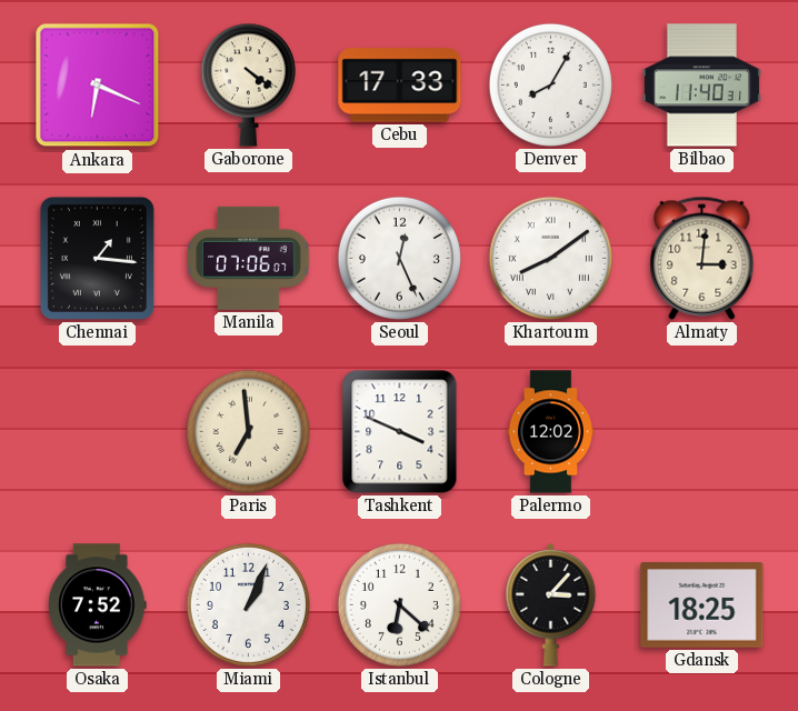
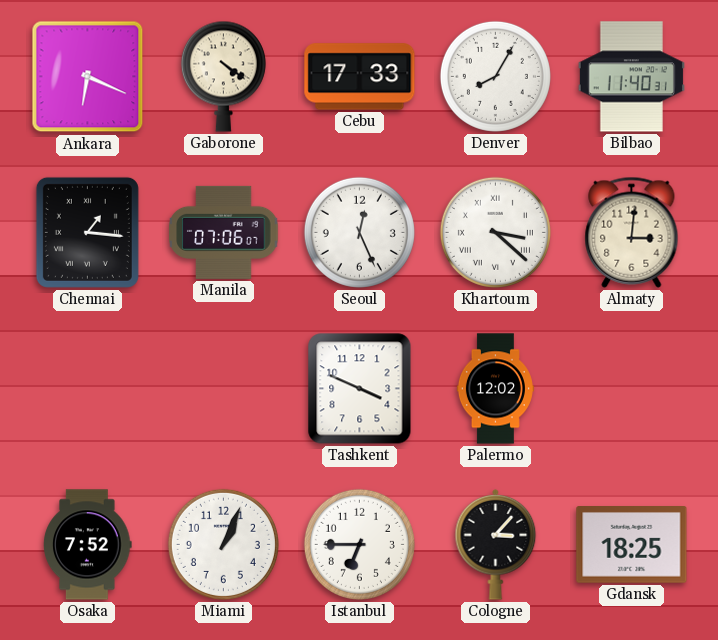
Khartoum: 8:09 -> 3:22 (495, 232)
Paris: 6:59 -> none (248, 431)
Istanbul: 6:22 -> 6:45 (359, 544)
